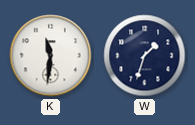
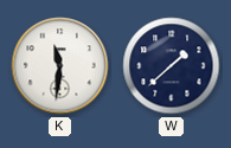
W: 1:33 -> 1:38 (172, 66)
